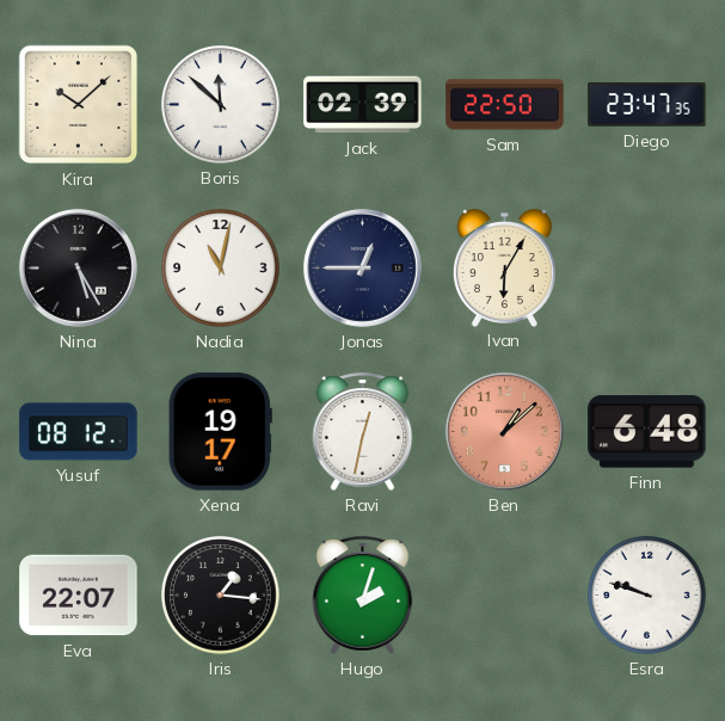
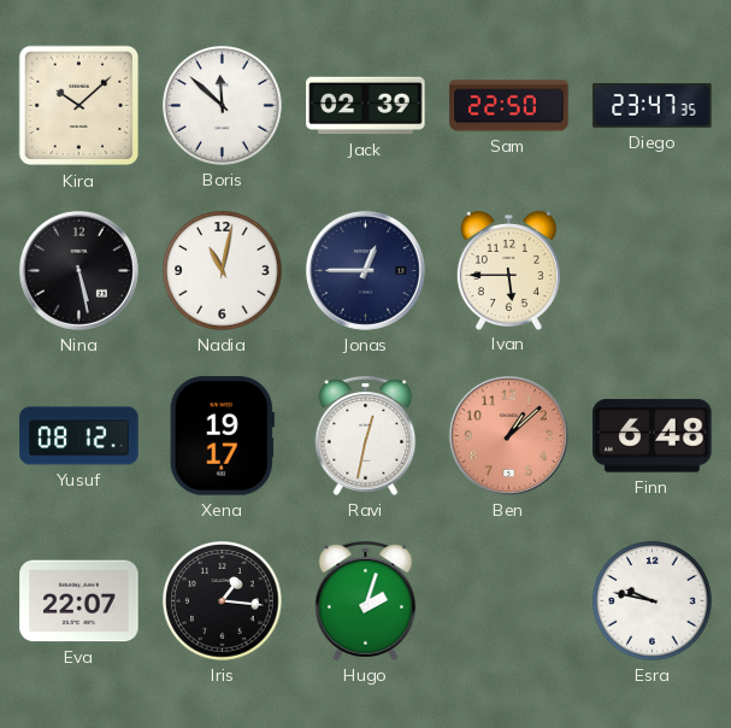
Nina: 5:25 -> 5:28 (78, 270)
Ivan: 6:05 -> 5:45 (508, 270)
Esra: 9:48 -> 9:47 (653, 601)
